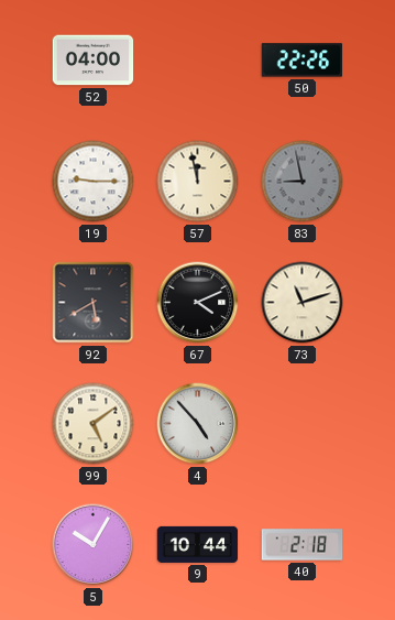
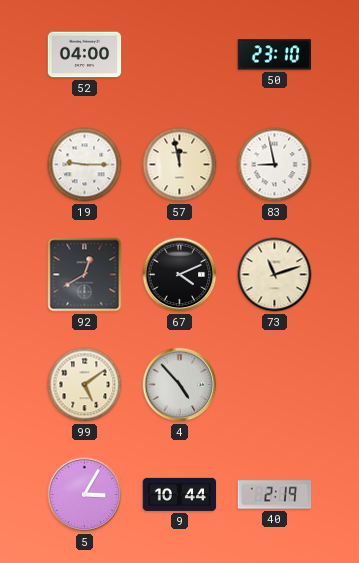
50: 22:26 -> 23:10 (275, 55)
83 dial: grey -> white (275, 165)
92: 5:40 -> 12:40 (85, 275)
5: 10:05 -> 3:05 (85, 495)
40: 2:18 -> 2:19 (275, 495)
